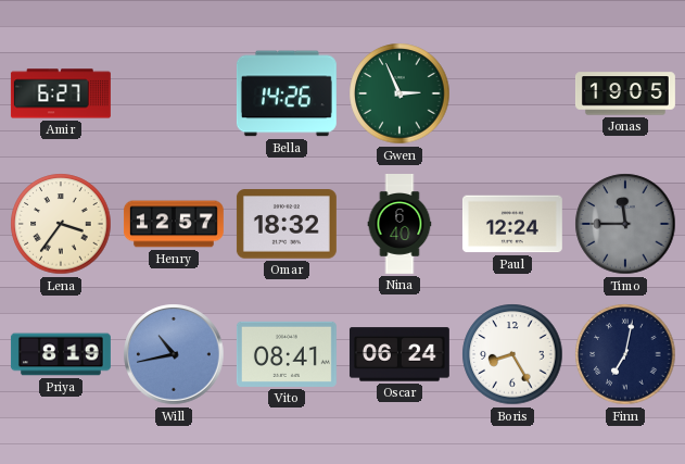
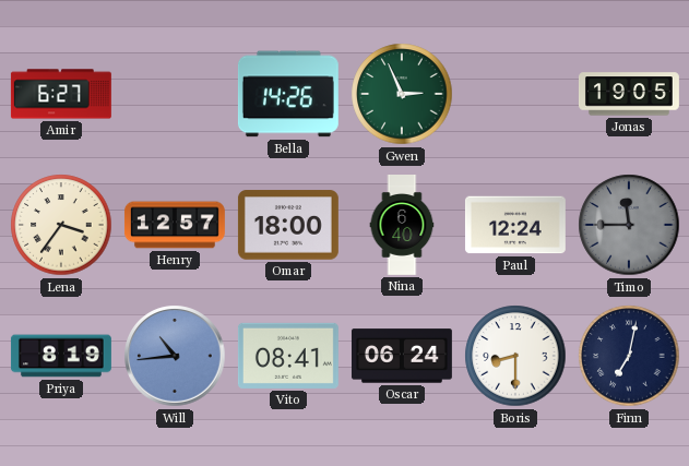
Omar: 18:32 -> 18:00 (288, 225)
Will: 10:43 -> 10:44 (175, 356)
Boris: 8:25 -> 8:30 (515, 356)
